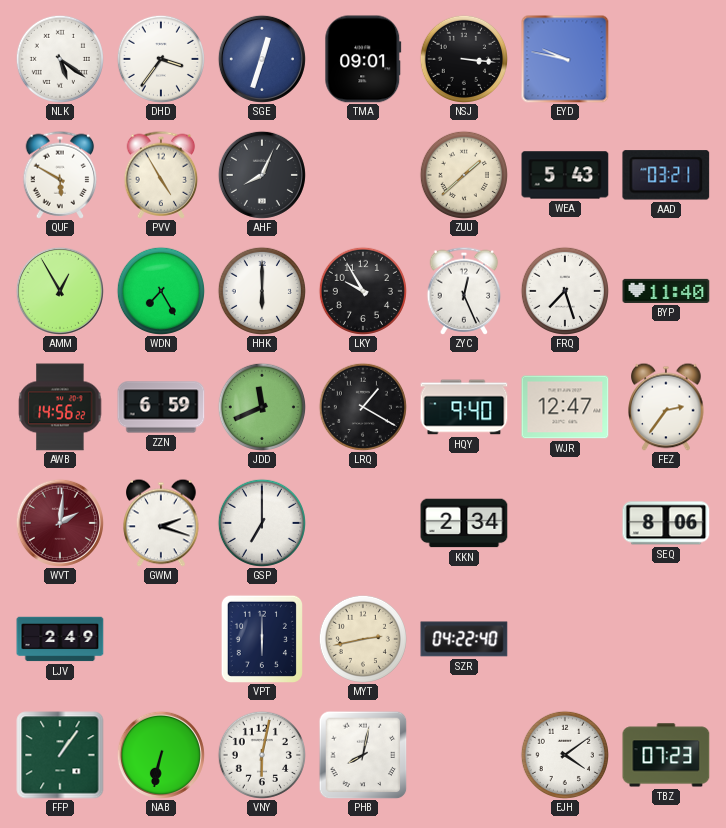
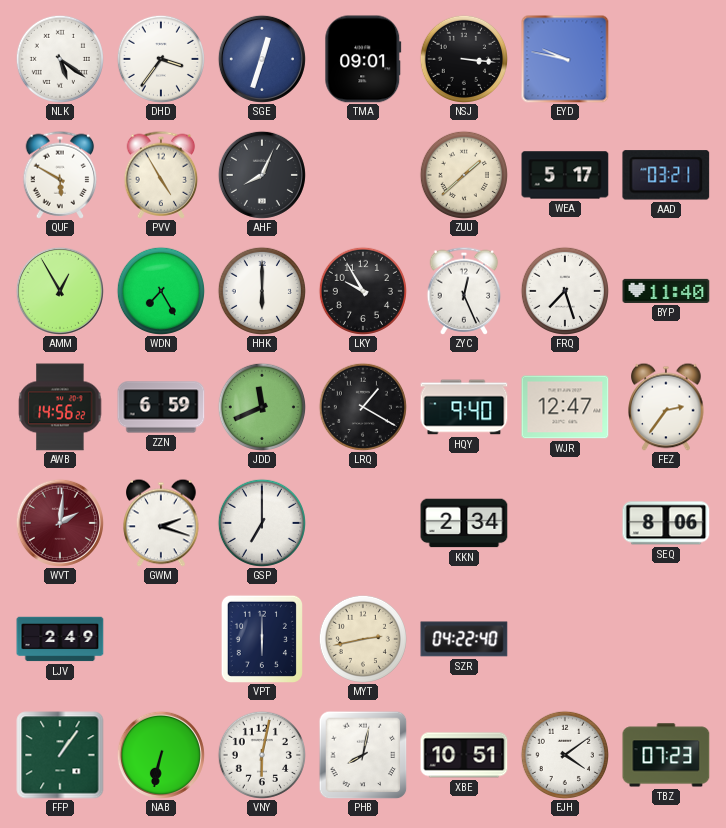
WEA: 5:43 -> 5:17 (565, 175)
XBE: none -> 10:51 (464, 755)
